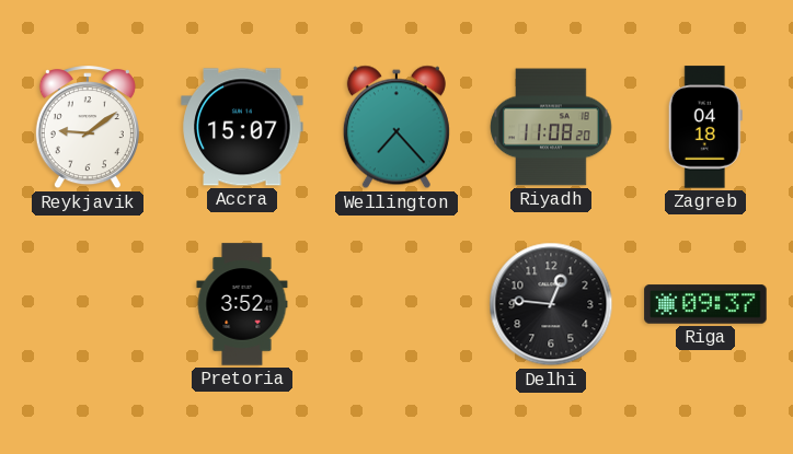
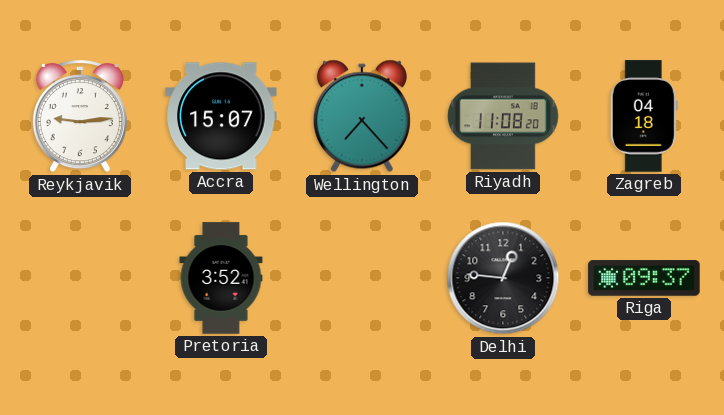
Reykjavik: 9:09 -> 9:14 (80, 117)
